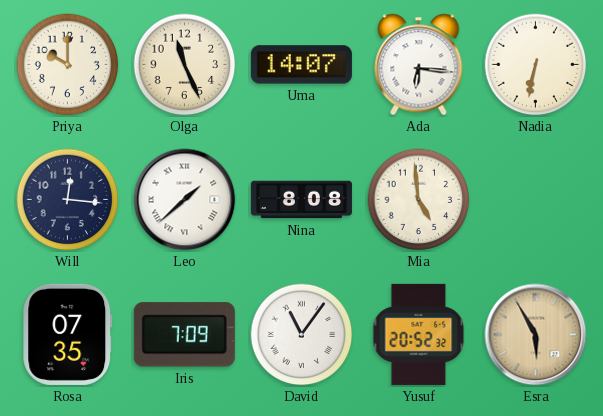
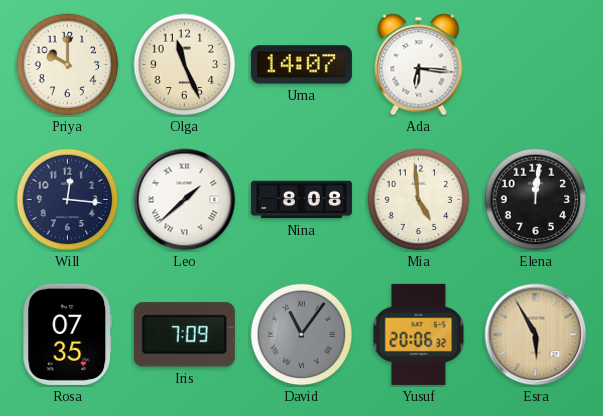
Nadia: 6:32 -> none (536, 65)
Elena: none -> 12:01 (536, 200)
David dial: white -> grey (302, 335)
Yusuf: 20:52 -> 20:06 (419, 334)
